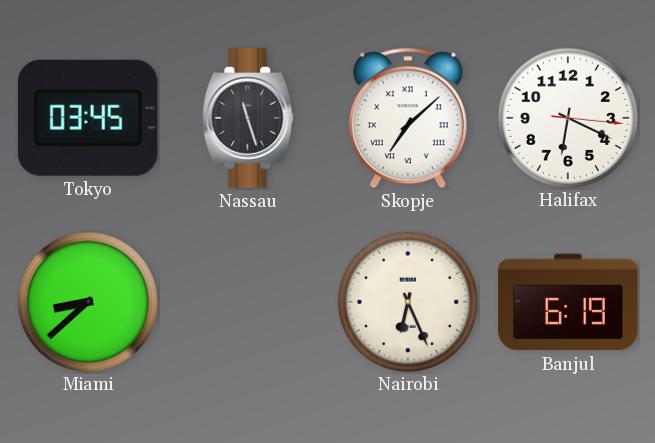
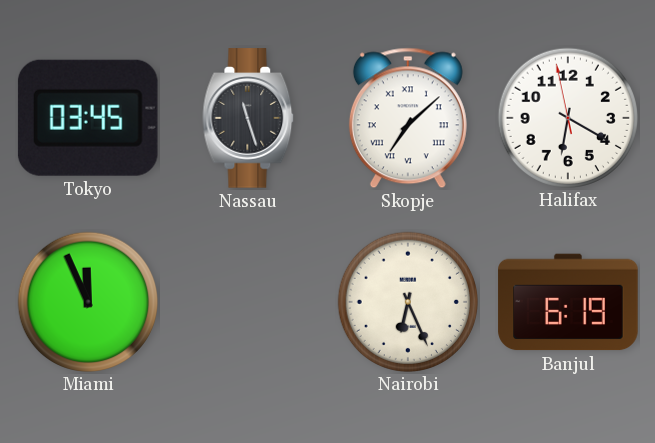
Halifax: 6:19:16 -> 6:19:58 (567, 117)
Miami: 8:38 -> 11:56 (87, 301)
